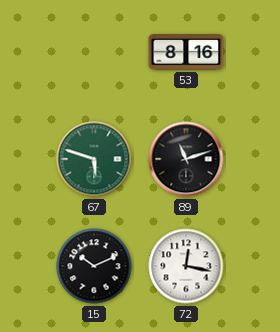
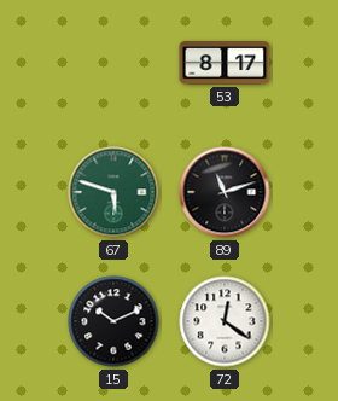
53: 8:16 -> 8:17 (225, 63)
72: 12:17 -> 12:21 (225, 321)
